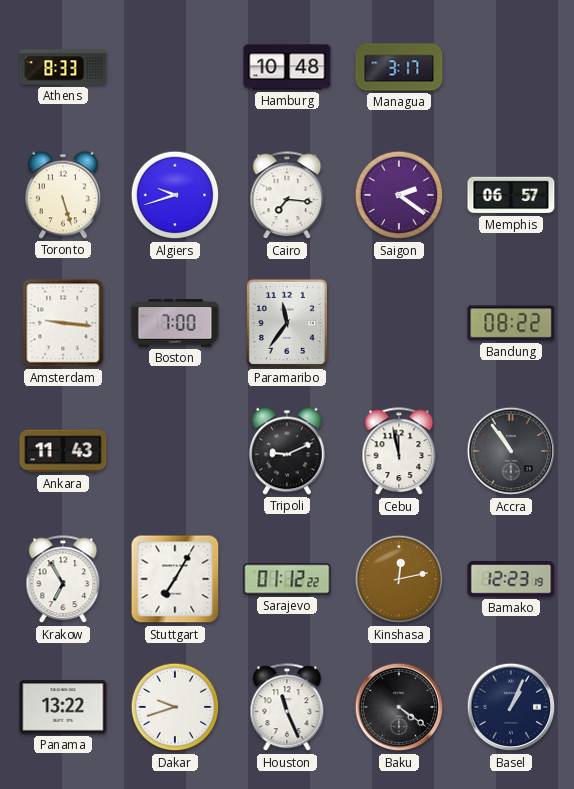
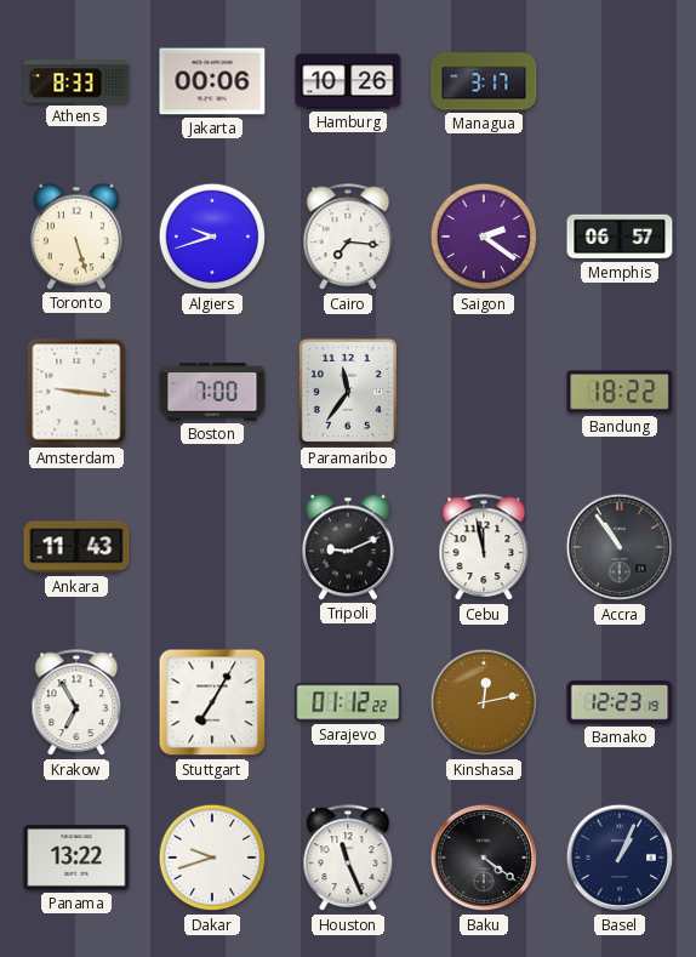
Jakarta: none -> 00:06 (212, 81)
Hamburg: 10:48 -> 10:26 (348, 81)
Bandung: 08:22 -> 18:22 (620, 392)
